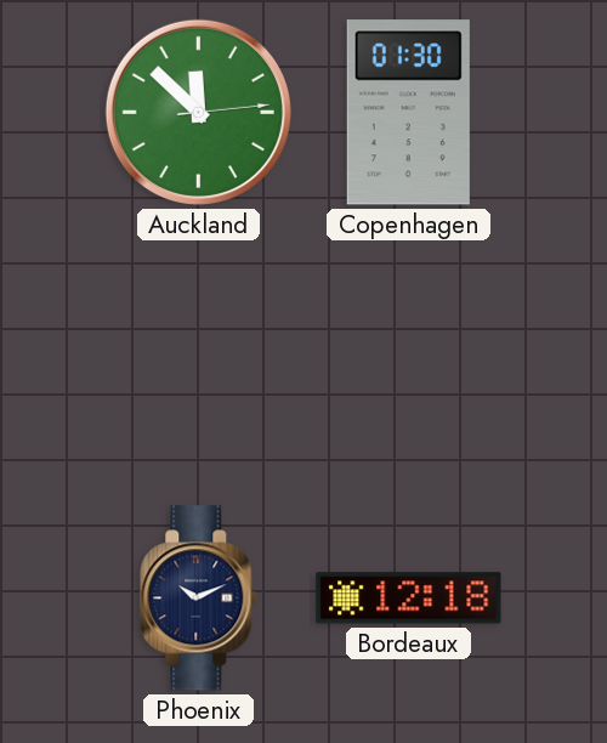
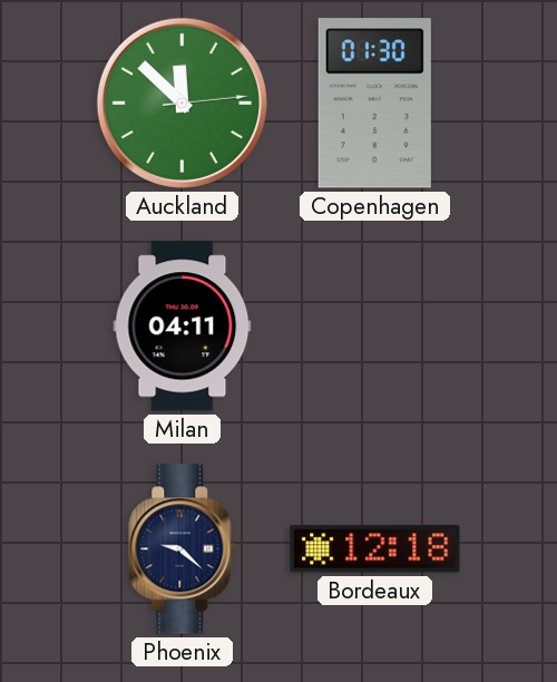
Milan: none -> 04:11 (183, 327)
Phoenix: 10:11 -> 9:22 (183, 549)
